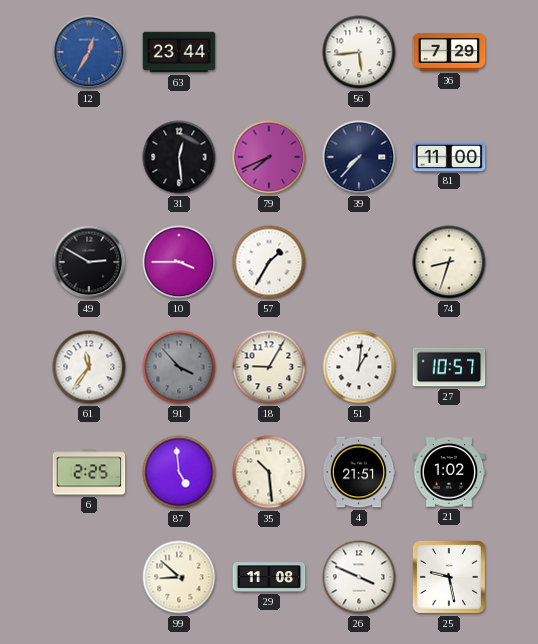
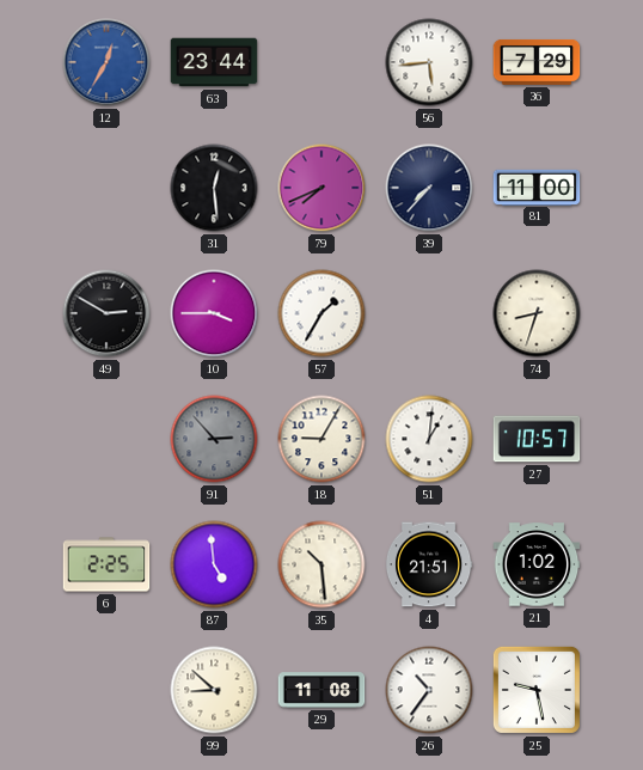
61: 11:36 -> none (89, 367)
91: 3:53 -> 2:53 (214, 439)
26: 3:49 -> 10:36 (429, 690)
